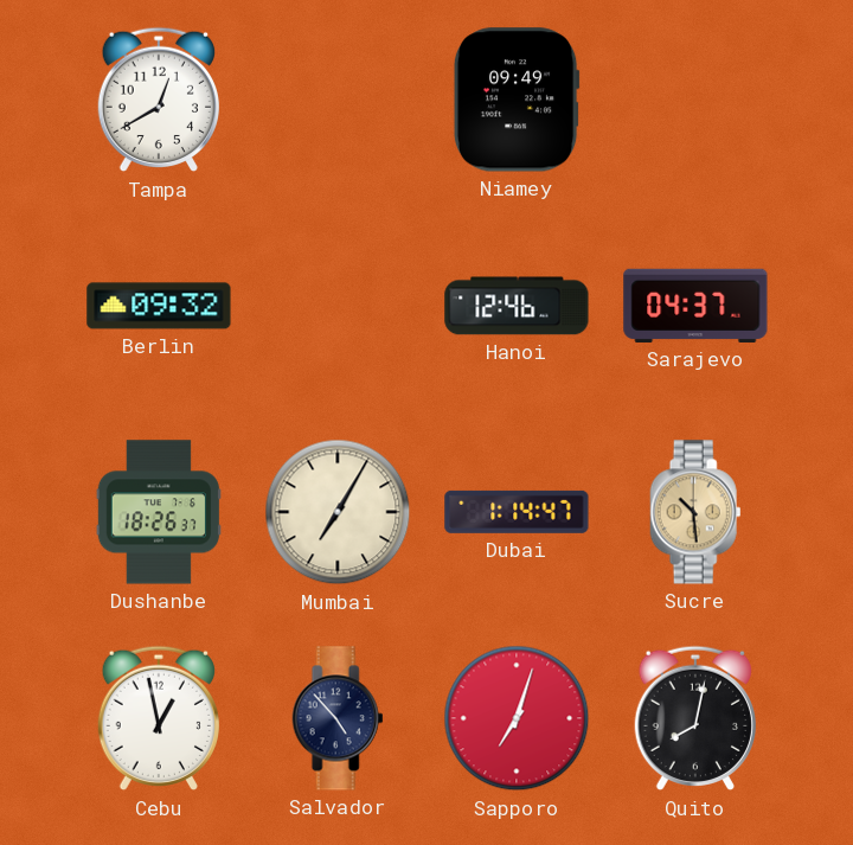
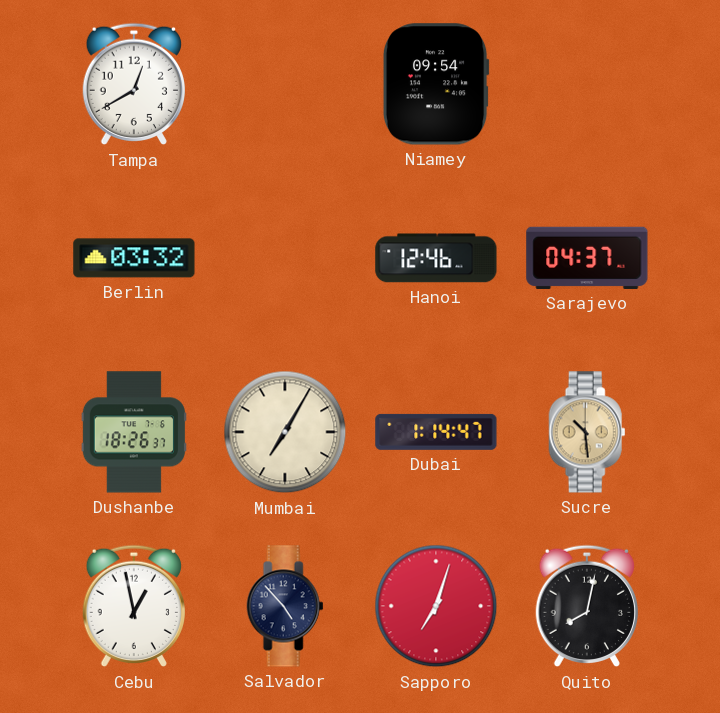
Niamey: 09:49 -> 09:54 (436, 84)
Berlin: 09:32 -> 03:32 (134, 258)
